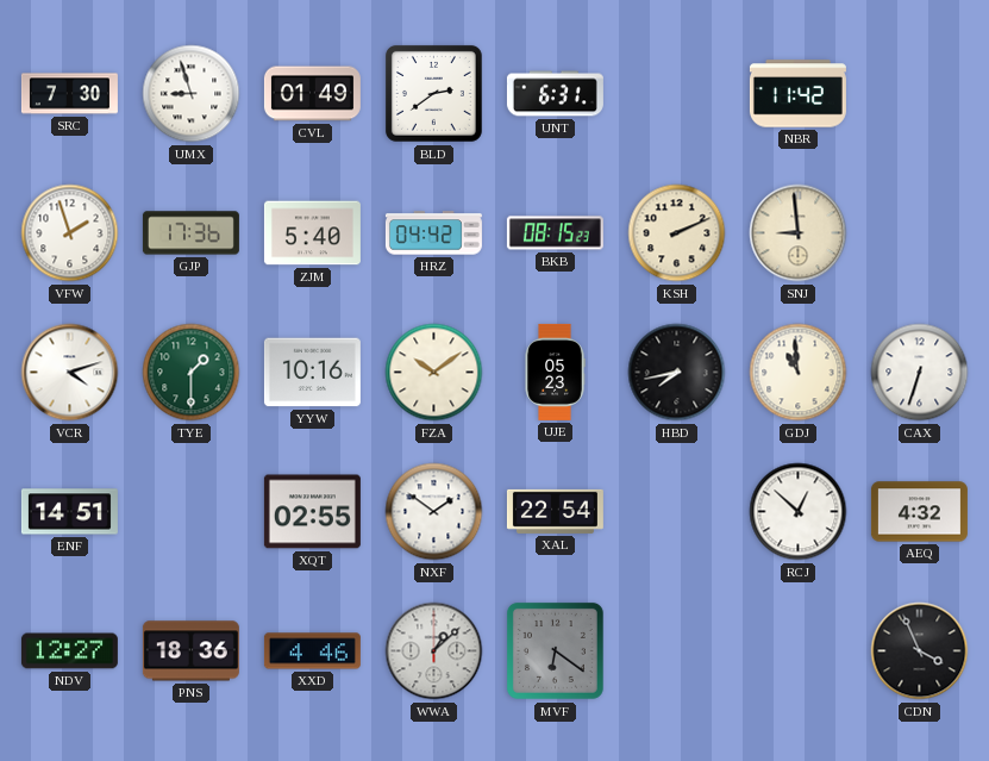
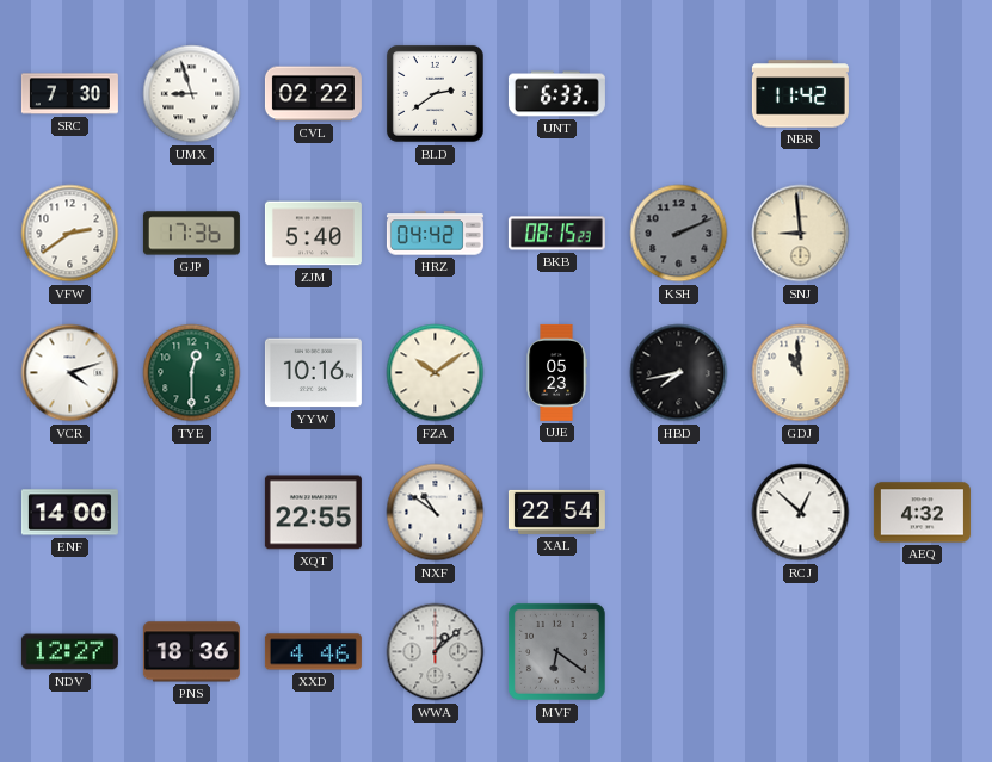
CVL: 01:49 -> 02:22 (313, 94)
UNT: 6:31 -> 6:33 (556, 94)
VFW: 1:57 -> 2:39 (70, 234)
KSH dial: cream -> grey (679, 234)
TYE: 1:30 -> 12:30 (192, 373)
CAX: 6:33 -> none (920, 373)
ENF: 14:51 -> 14:00 (69, 513)
XQT: 02:55 -> 22:55 (313, 513)
NXF: 1:51 -> 10:51 (436, 513)
CDN: 3:56 -> none (920, 651)
